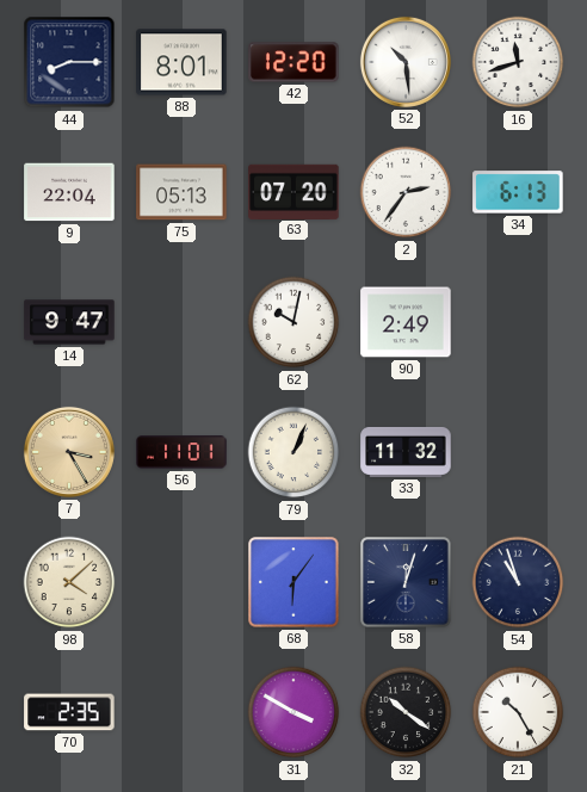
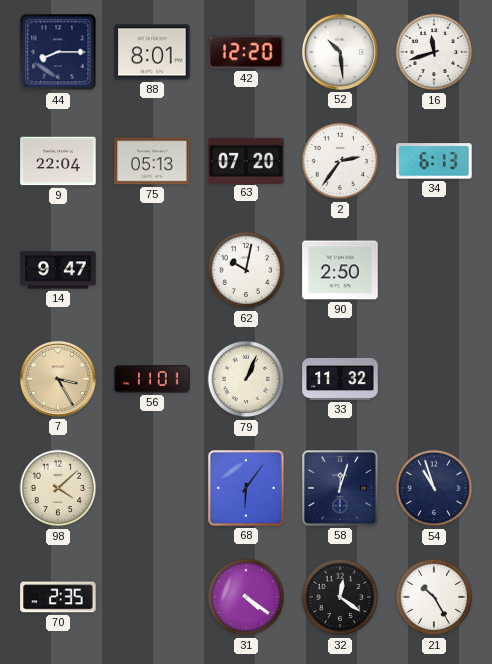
90: 2:49 -> 2:50 (340, 270)
31: 3:50 -> 4:21 (246, 597)
32: 10:21 -> 12:21 (340, 597)
